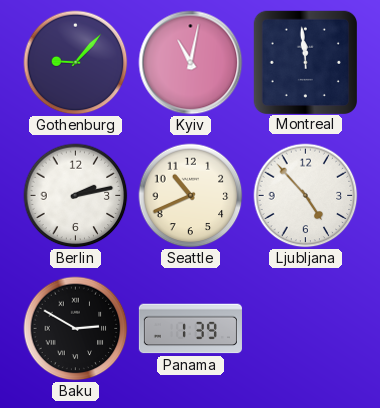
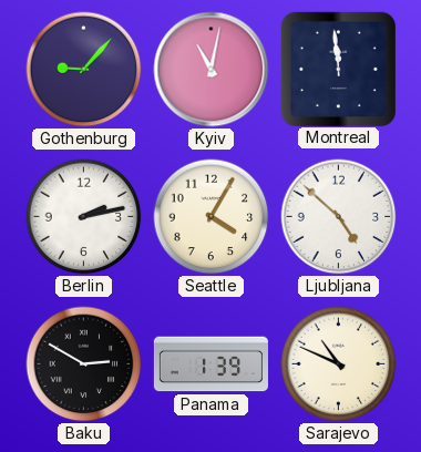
Seattle: 10:41 -> 4:05 (212, 217)
Ljubljana: 4:53 -> 4:52 (339, 217)
Sarajevo: none -> 10:49 (339, 364)
